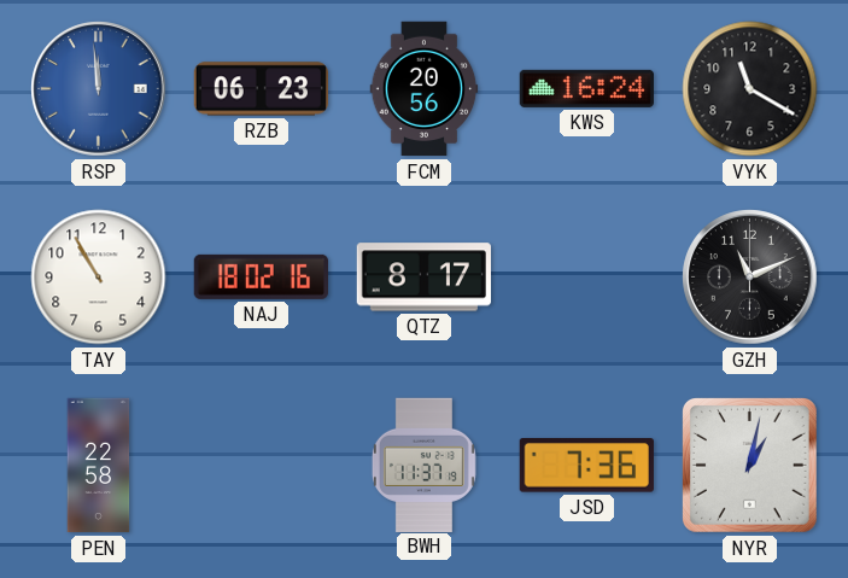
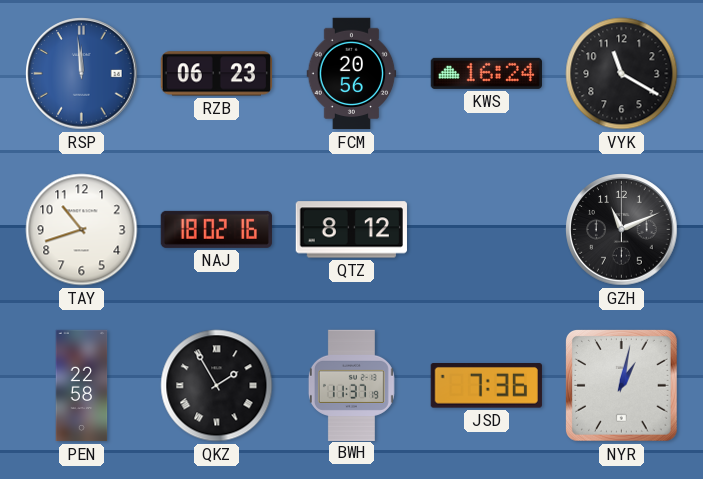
TAY: 10:55 -> 10:42 (82, 230)
QTZ: 8:17 -> 8:12 (351, 230)
QKZ: none -> 1:55 (217, 386)
